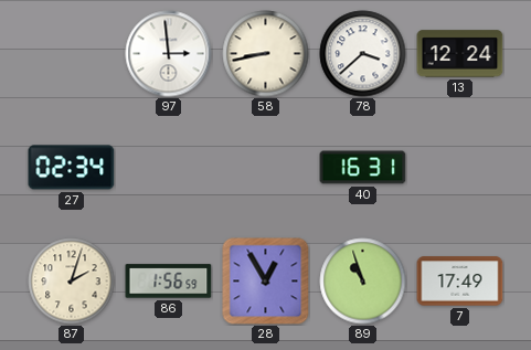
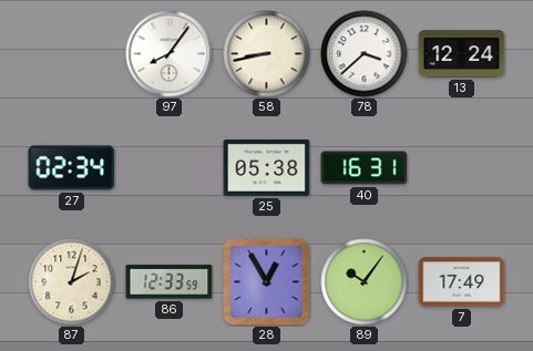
97: 2:59 -> 8:06 (170, 54)
25: none -> 05:38 (267, 168)
86: 1:56 -> 12:33 (170, 282)
89: 10:57 -> 10:06 (365, 282)
